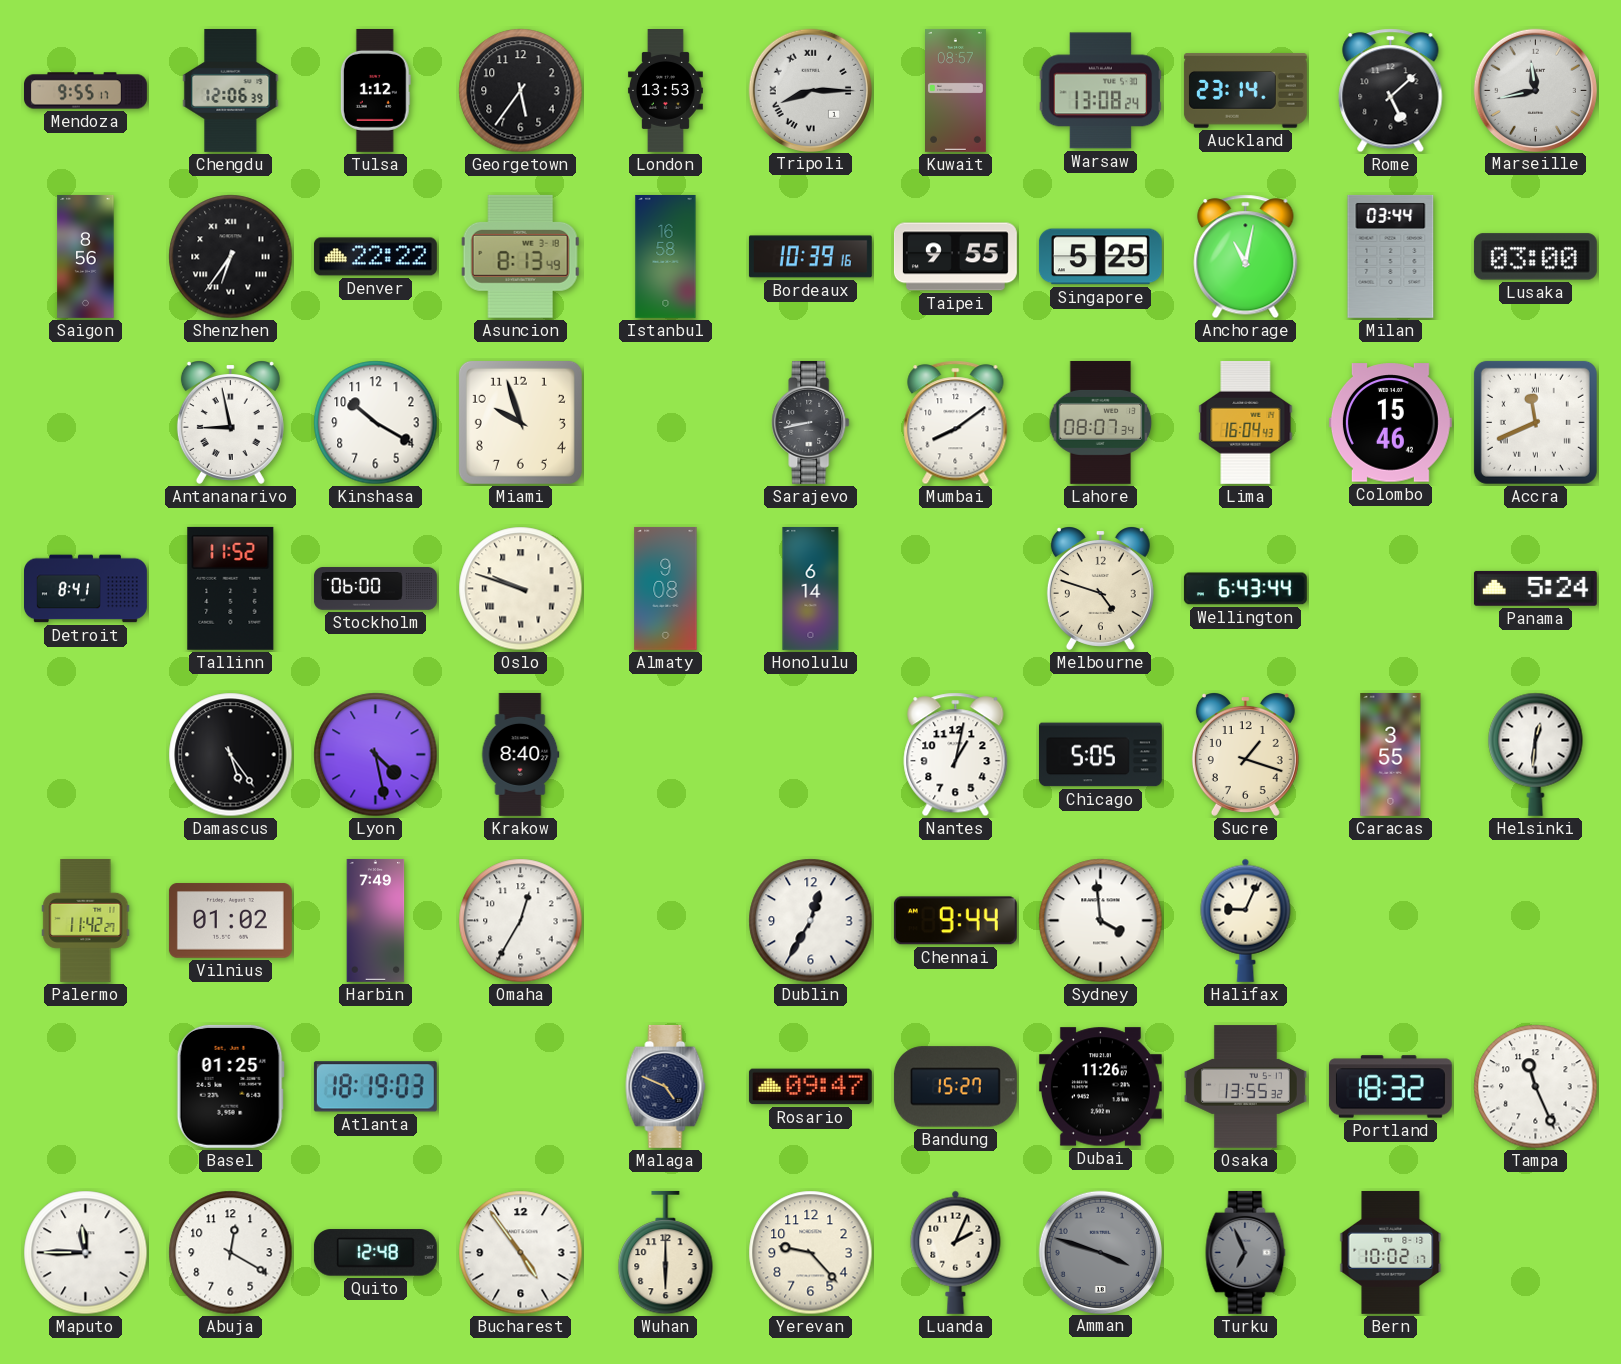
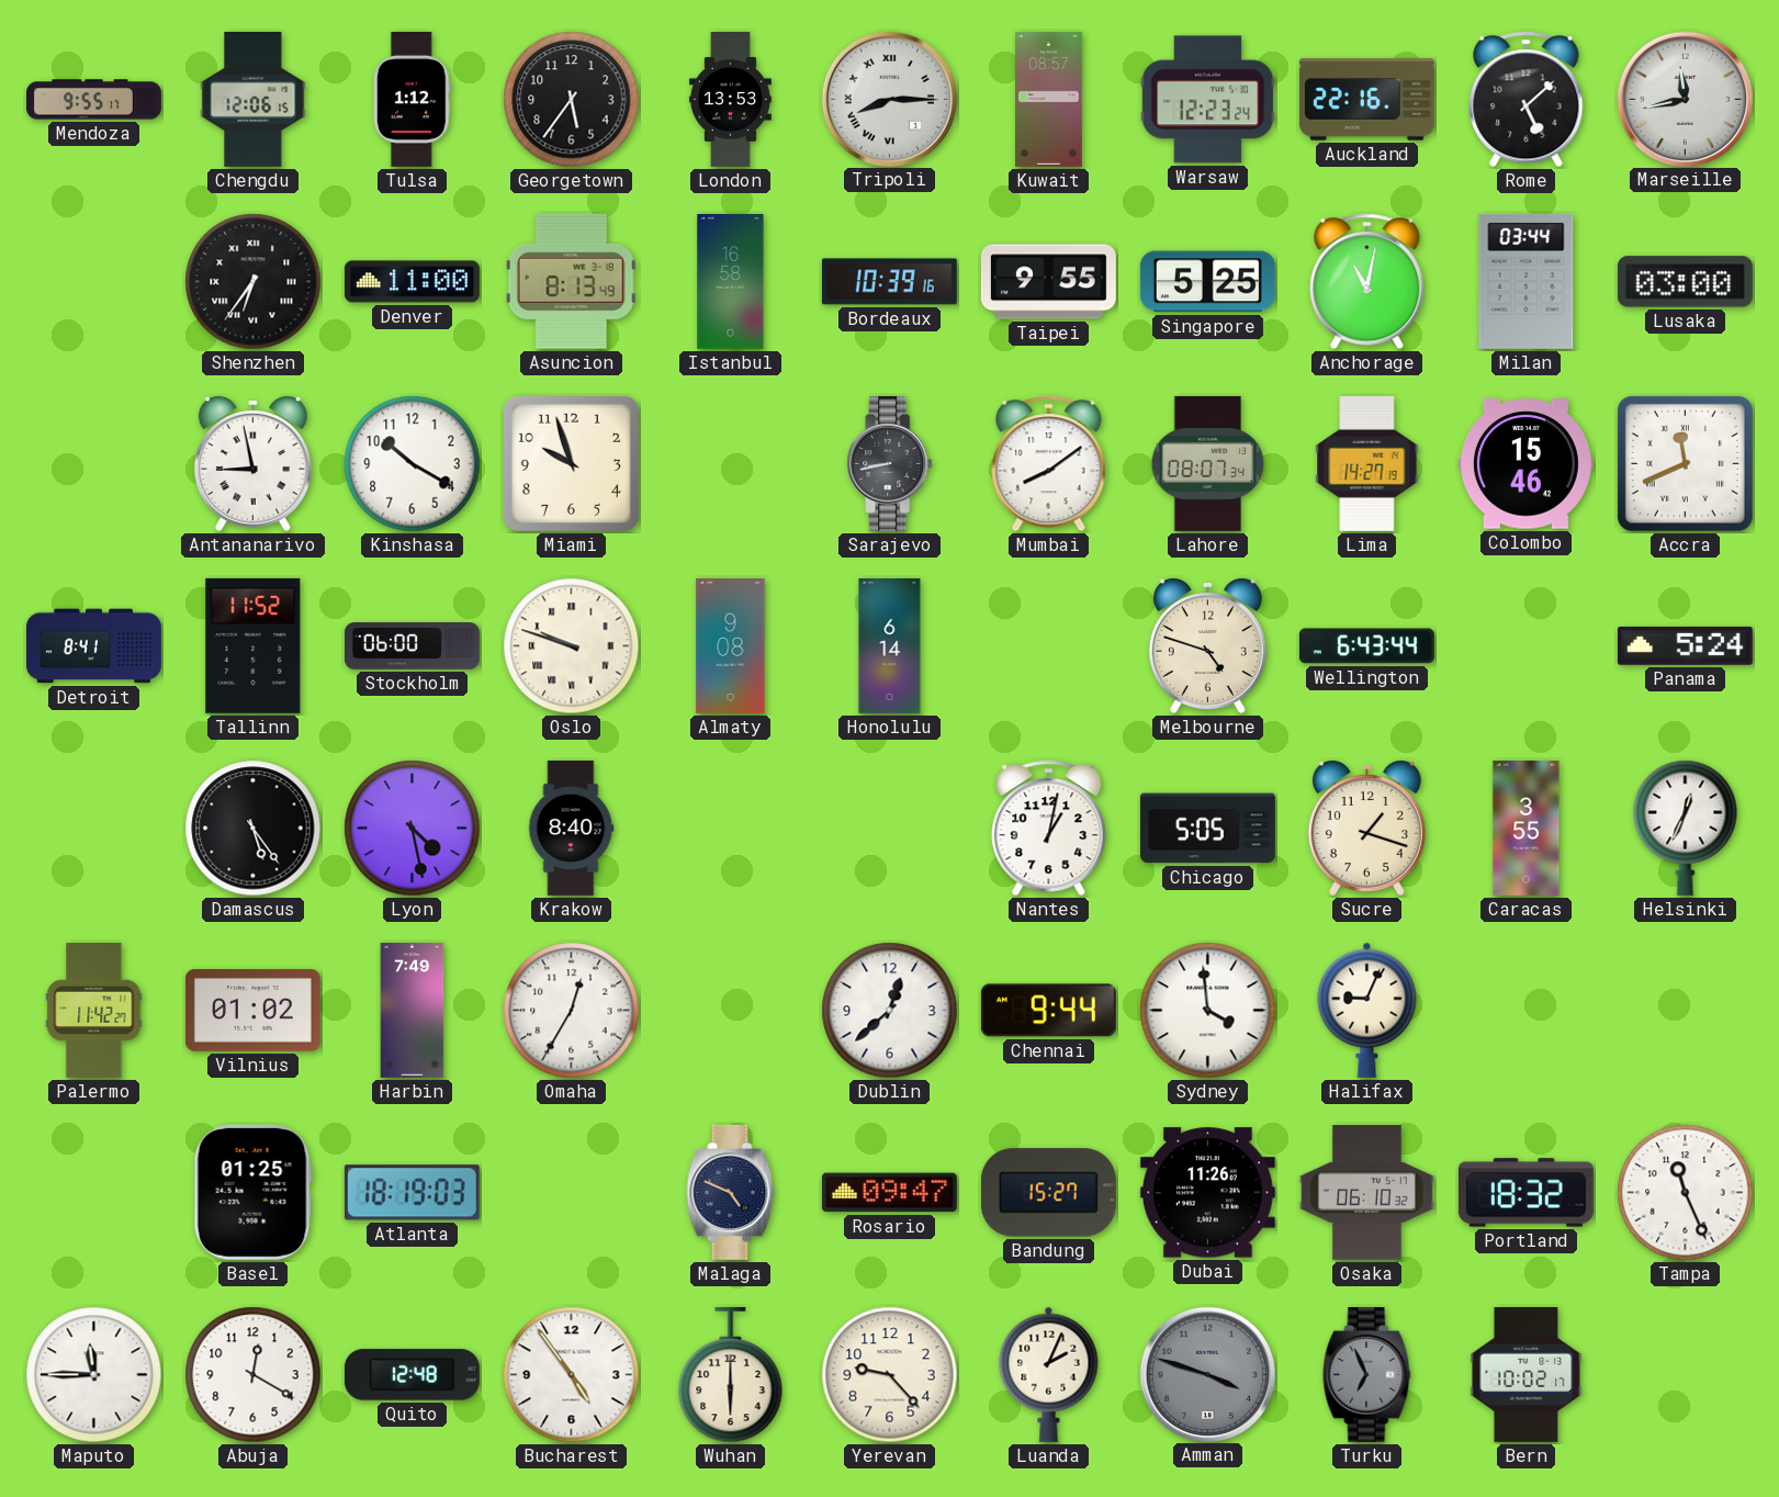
Chengdu: 12:06:39 -> 12:06:15 (254, 99)
Warsaw: 13:08 -> 12:23 (1208, 100)
Auckland: 23:14 -> 22:16 (1366, 100)
Saigon: 8:56 -> none (86, 257)
Denver: 22:22 -> 11:00 (412, 282)
Lima: 16:04 -> 14:27 (1367, 463)
Helsinki: 12:31 -> 12:34 (1686, 828)
Dublin: 12:35 -> 12:38 (890, 1011)
Osaka: 13:55 -> 06:10 (1366, 1193)
